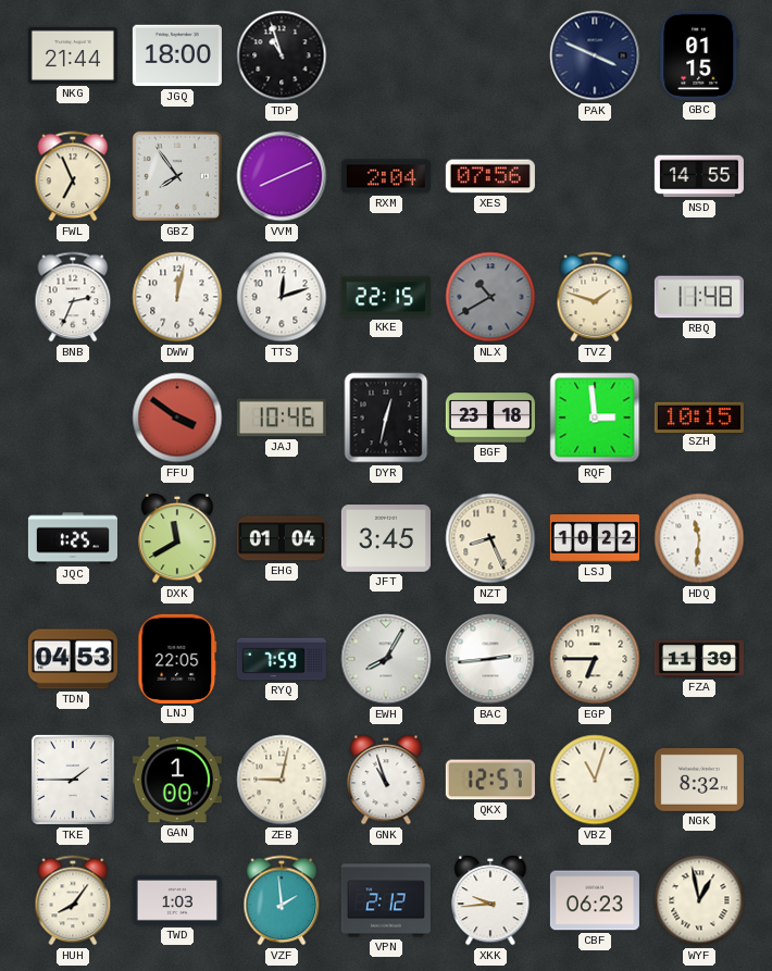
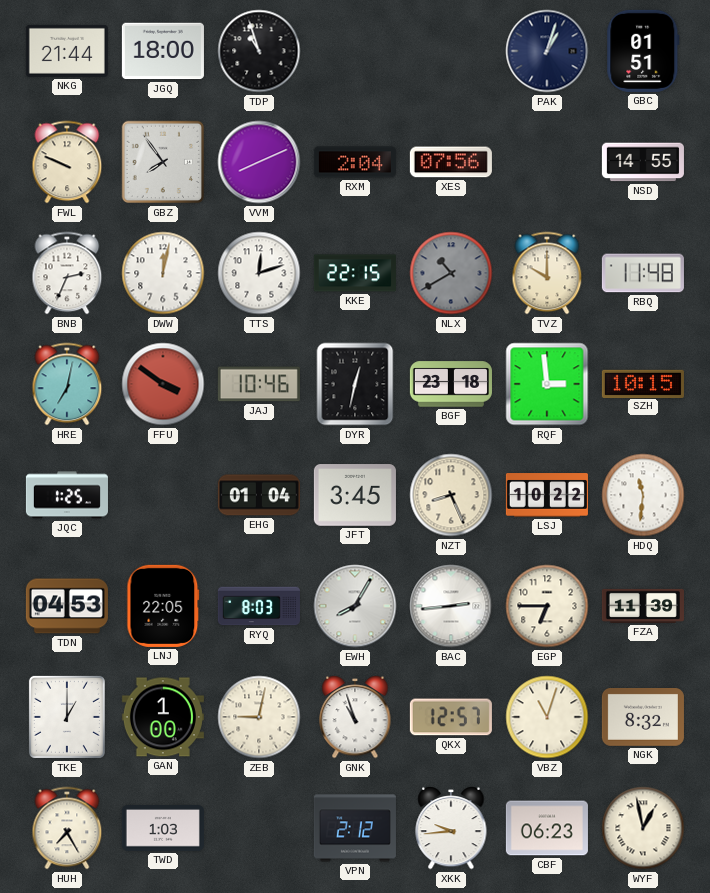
PAK: 3:49 -> 1:03 (547, 51)
GBC: 01:15 -> 01:51 (643, 51)
FWL: 6:56 -> 9:49 (67, 162)
TVZ: 1:48 -> 10:00 (547, 273)
HRE: none -> 7:02 (67, 384)
DXK: 11:40 -> none (177, 538)
RYQ: 7:59 -> 8:03 (259, 606)
TKE: 1:45 -> 1:00 (67, 717)
HUH: 8:06 -> 7:25 (67, 828)
VZF: 1:59 -> none (282, 900)
